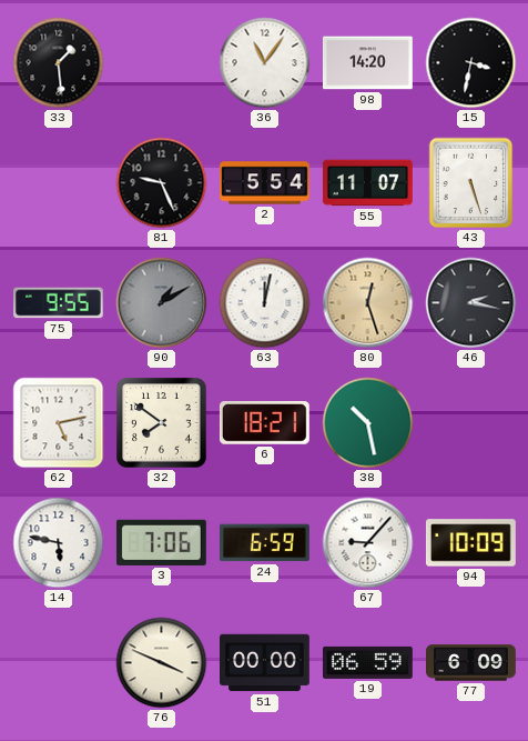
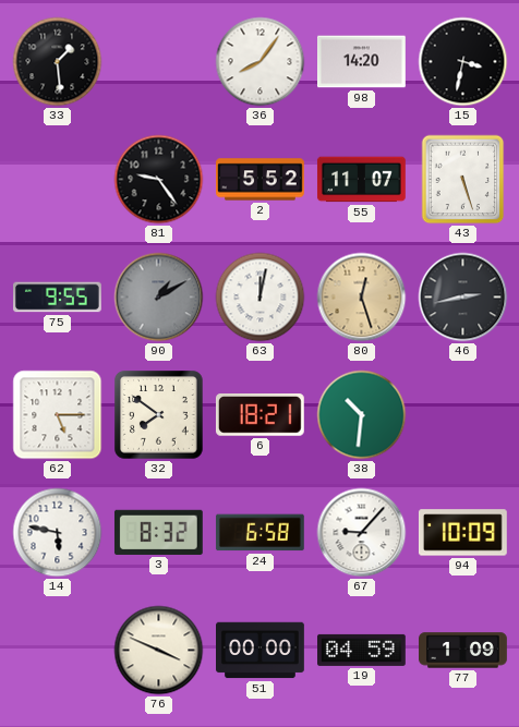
36: 11:06 -> 8:06 (261, 62)
81: 9:26 -> 9:24 (159, 180)
2: 5:54 -> 5:52 (261, 180)
46: 2:17 -> 2:43 (463, 298)
62: 5:13 -> 5:15 (58, 415)
38: 10:28 -> 10:31 (362, 415)
3: 7:06 -> 8:32 (158, 532)
24: 6:59 -> 6:58 (259, 533)
19: 06:59 -> 04:59 (362, 650)
77: 6:09 -> 1:09 (463, 651)
